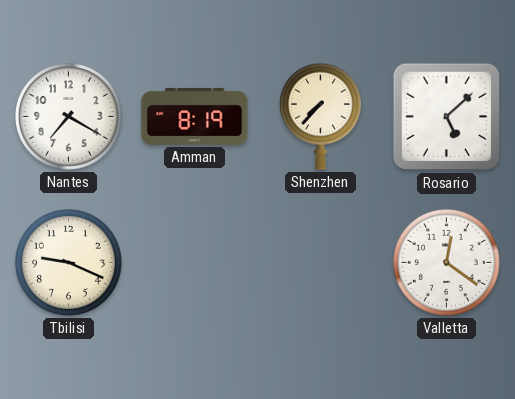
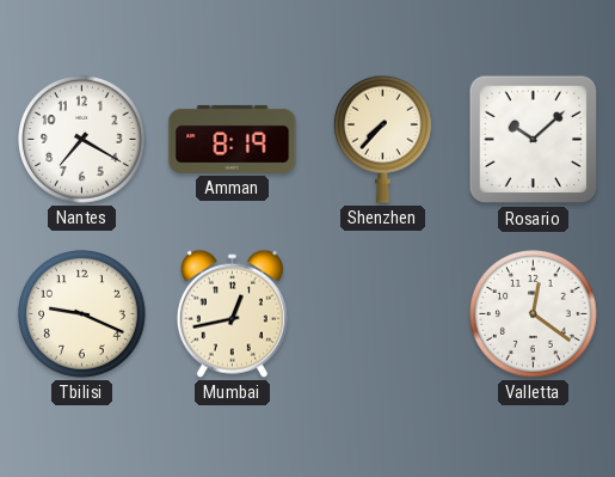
Rosario: 5:08 -> 10:08 (534, 140)
Mumbai: none -> 12:43 (232, 313)
